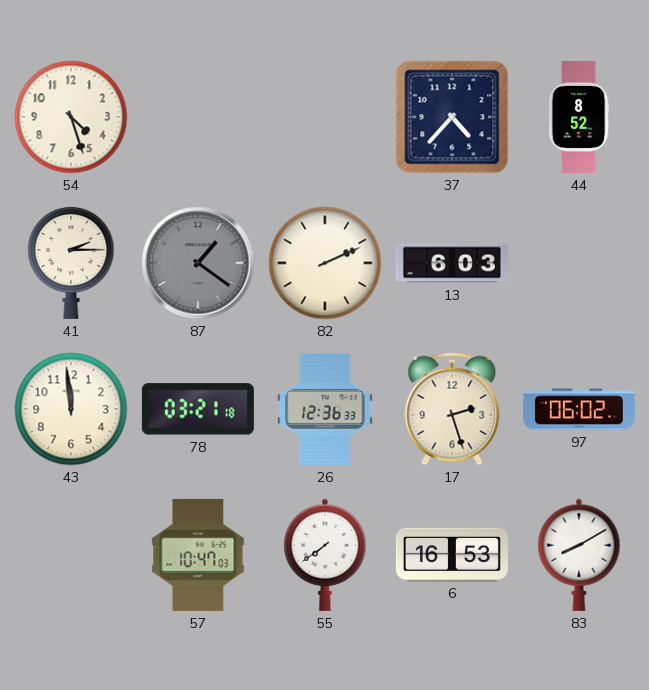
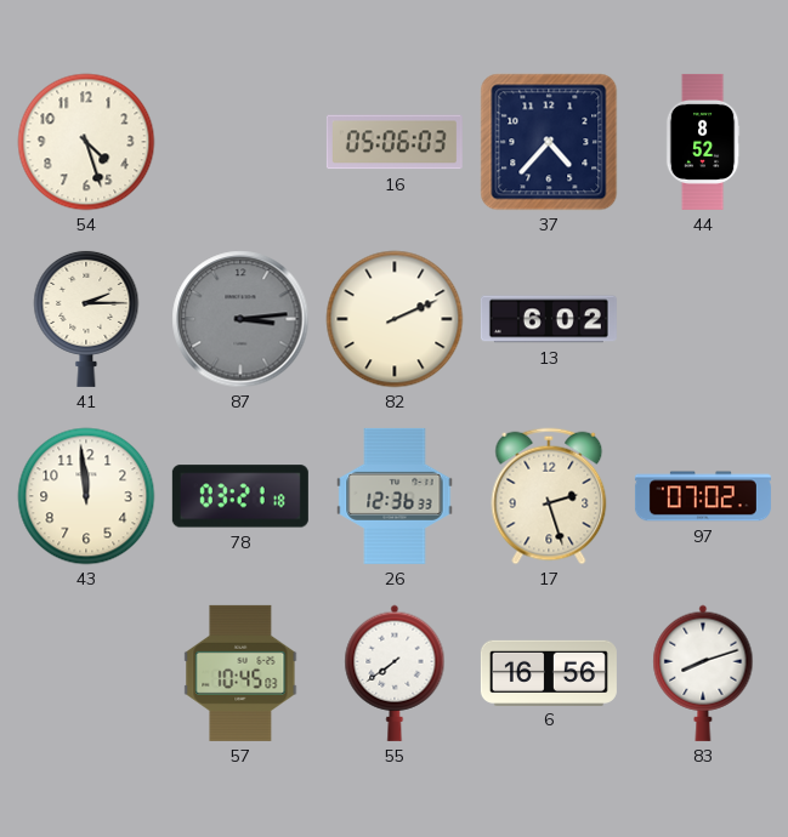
16: none -> 05:06 (395, 142)
87: 1:21 -> 3:14 (240, 319)
13: 6:03 -> 6:02 (549, 319)
97: 06:02 -> 07:02 (703, 496)
57: 10:47 -> 10:45 (240, 673)
6: 16:53 -> 16:56 (549, 672)
83: 8:10 -> 8:12 (703, 673)
